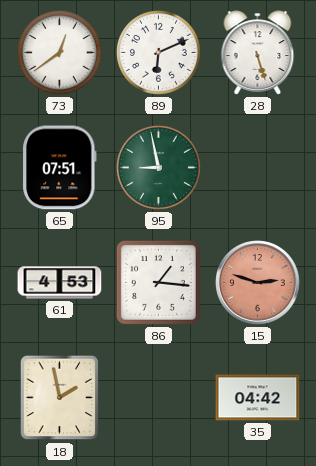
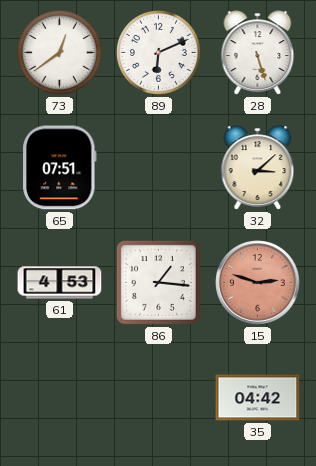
95: 8:58 -> none (158, 167)
32: none -> 3:08 (258, 168)
18: 1:58 -> none (60, 398)
